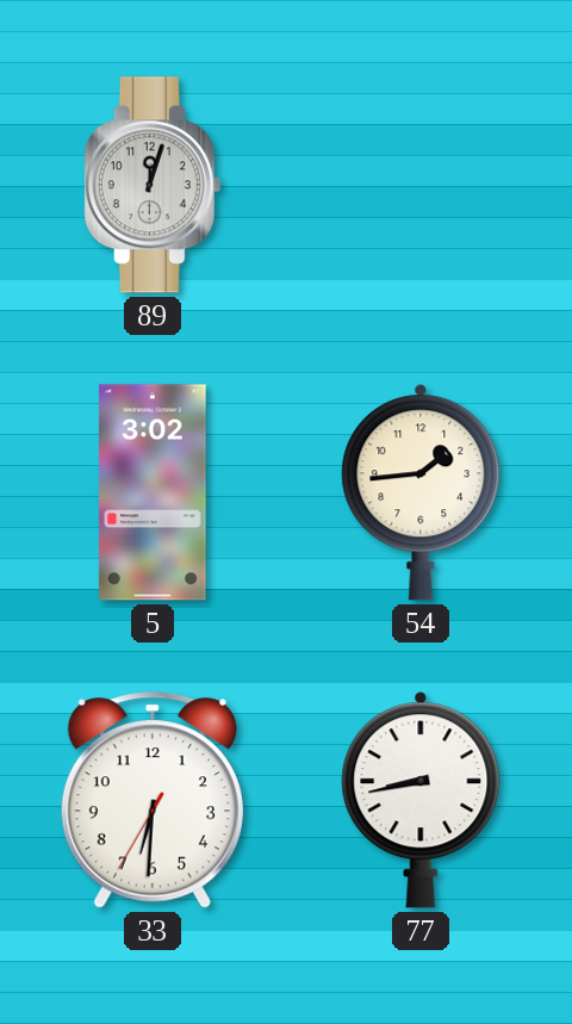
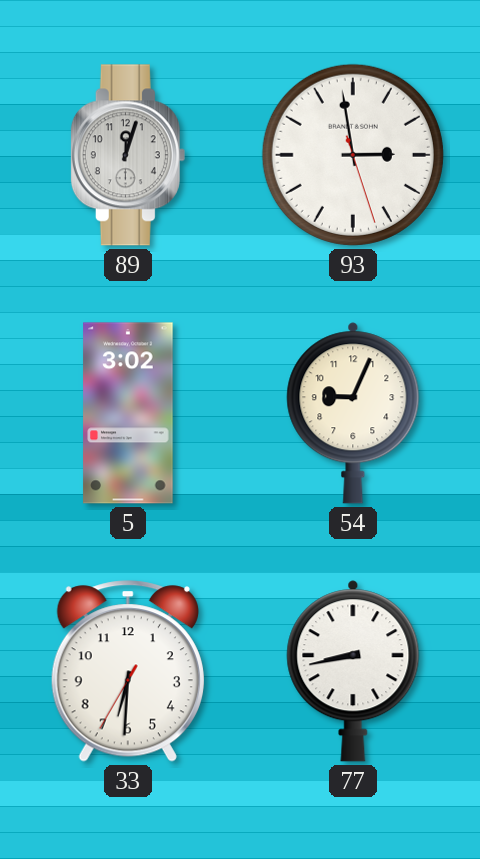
93: none -> 2:58 (353, 155)
54: 1:44 -> 9:04 (353, 413)
